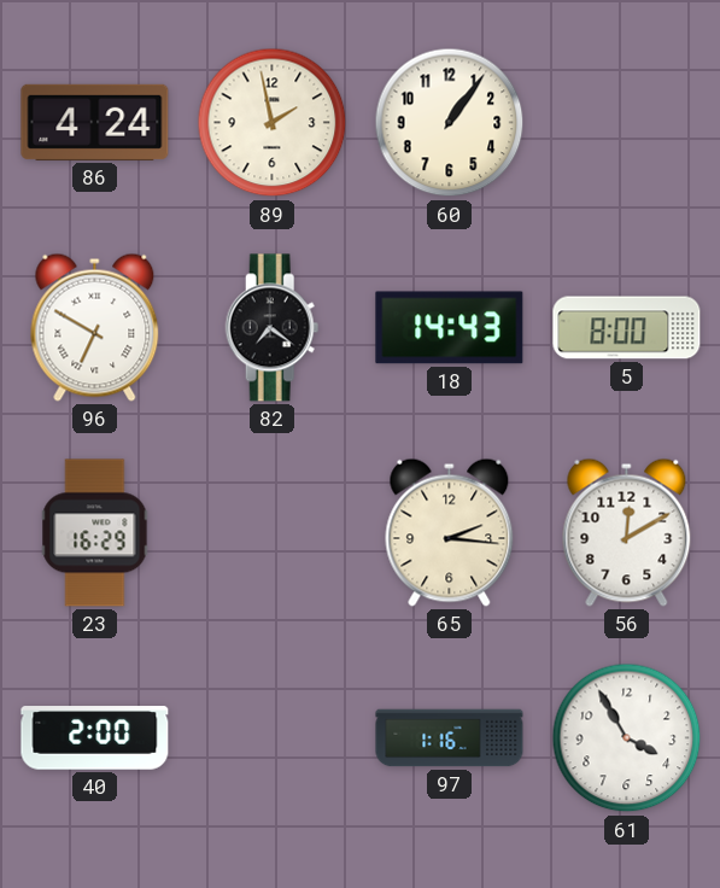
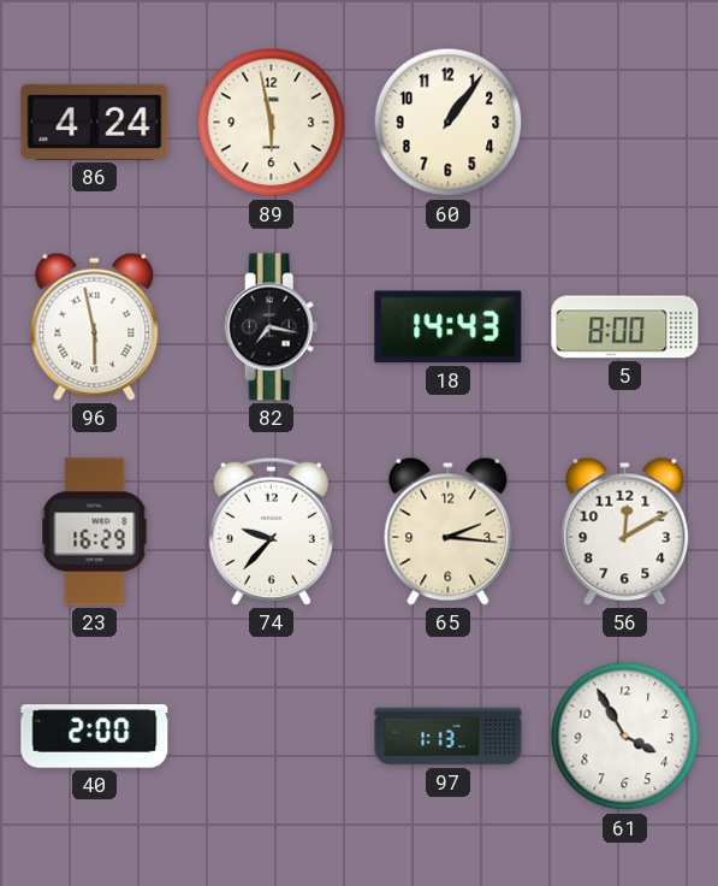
89: 1:58 -> 5:58 (272, 123)
96: 6:50 -> 5:58 (95, 326)
82: 7:21 -> 7:17 (272, 327)
74: none -> 9:37 (271, 531)
97: 1:16 -> 1:13 (449, 737)
